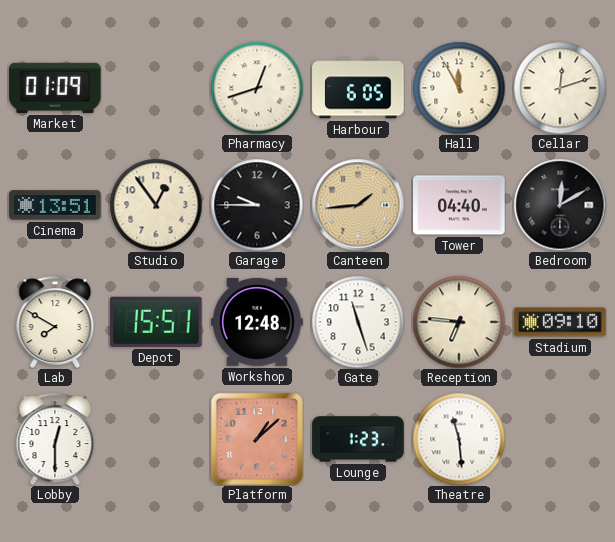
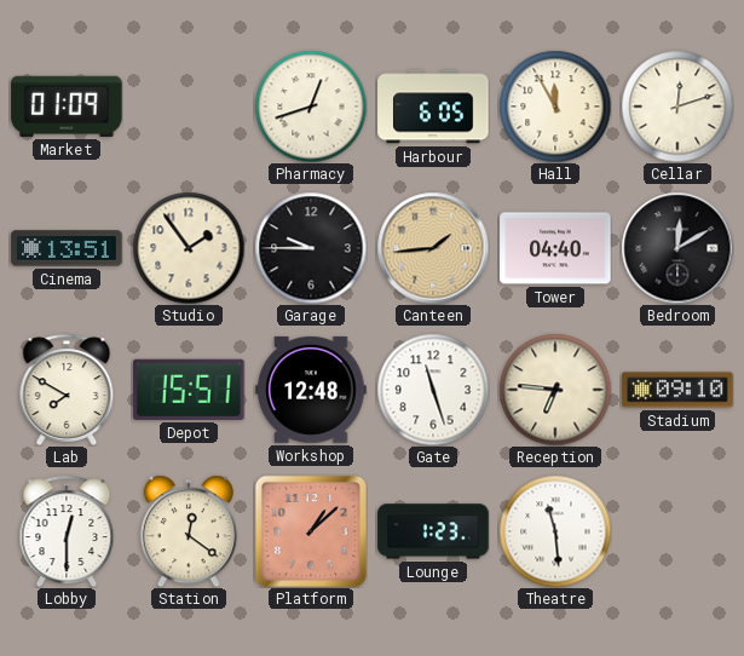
Studio: 12:54 -> 1:54 (189, 248)
Station: none -> 12:21 (189, 531)
